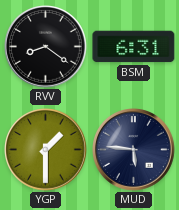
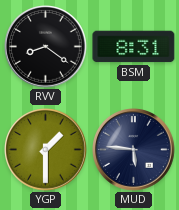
BSM: 6:31 -> 8:31 (134, 47)
